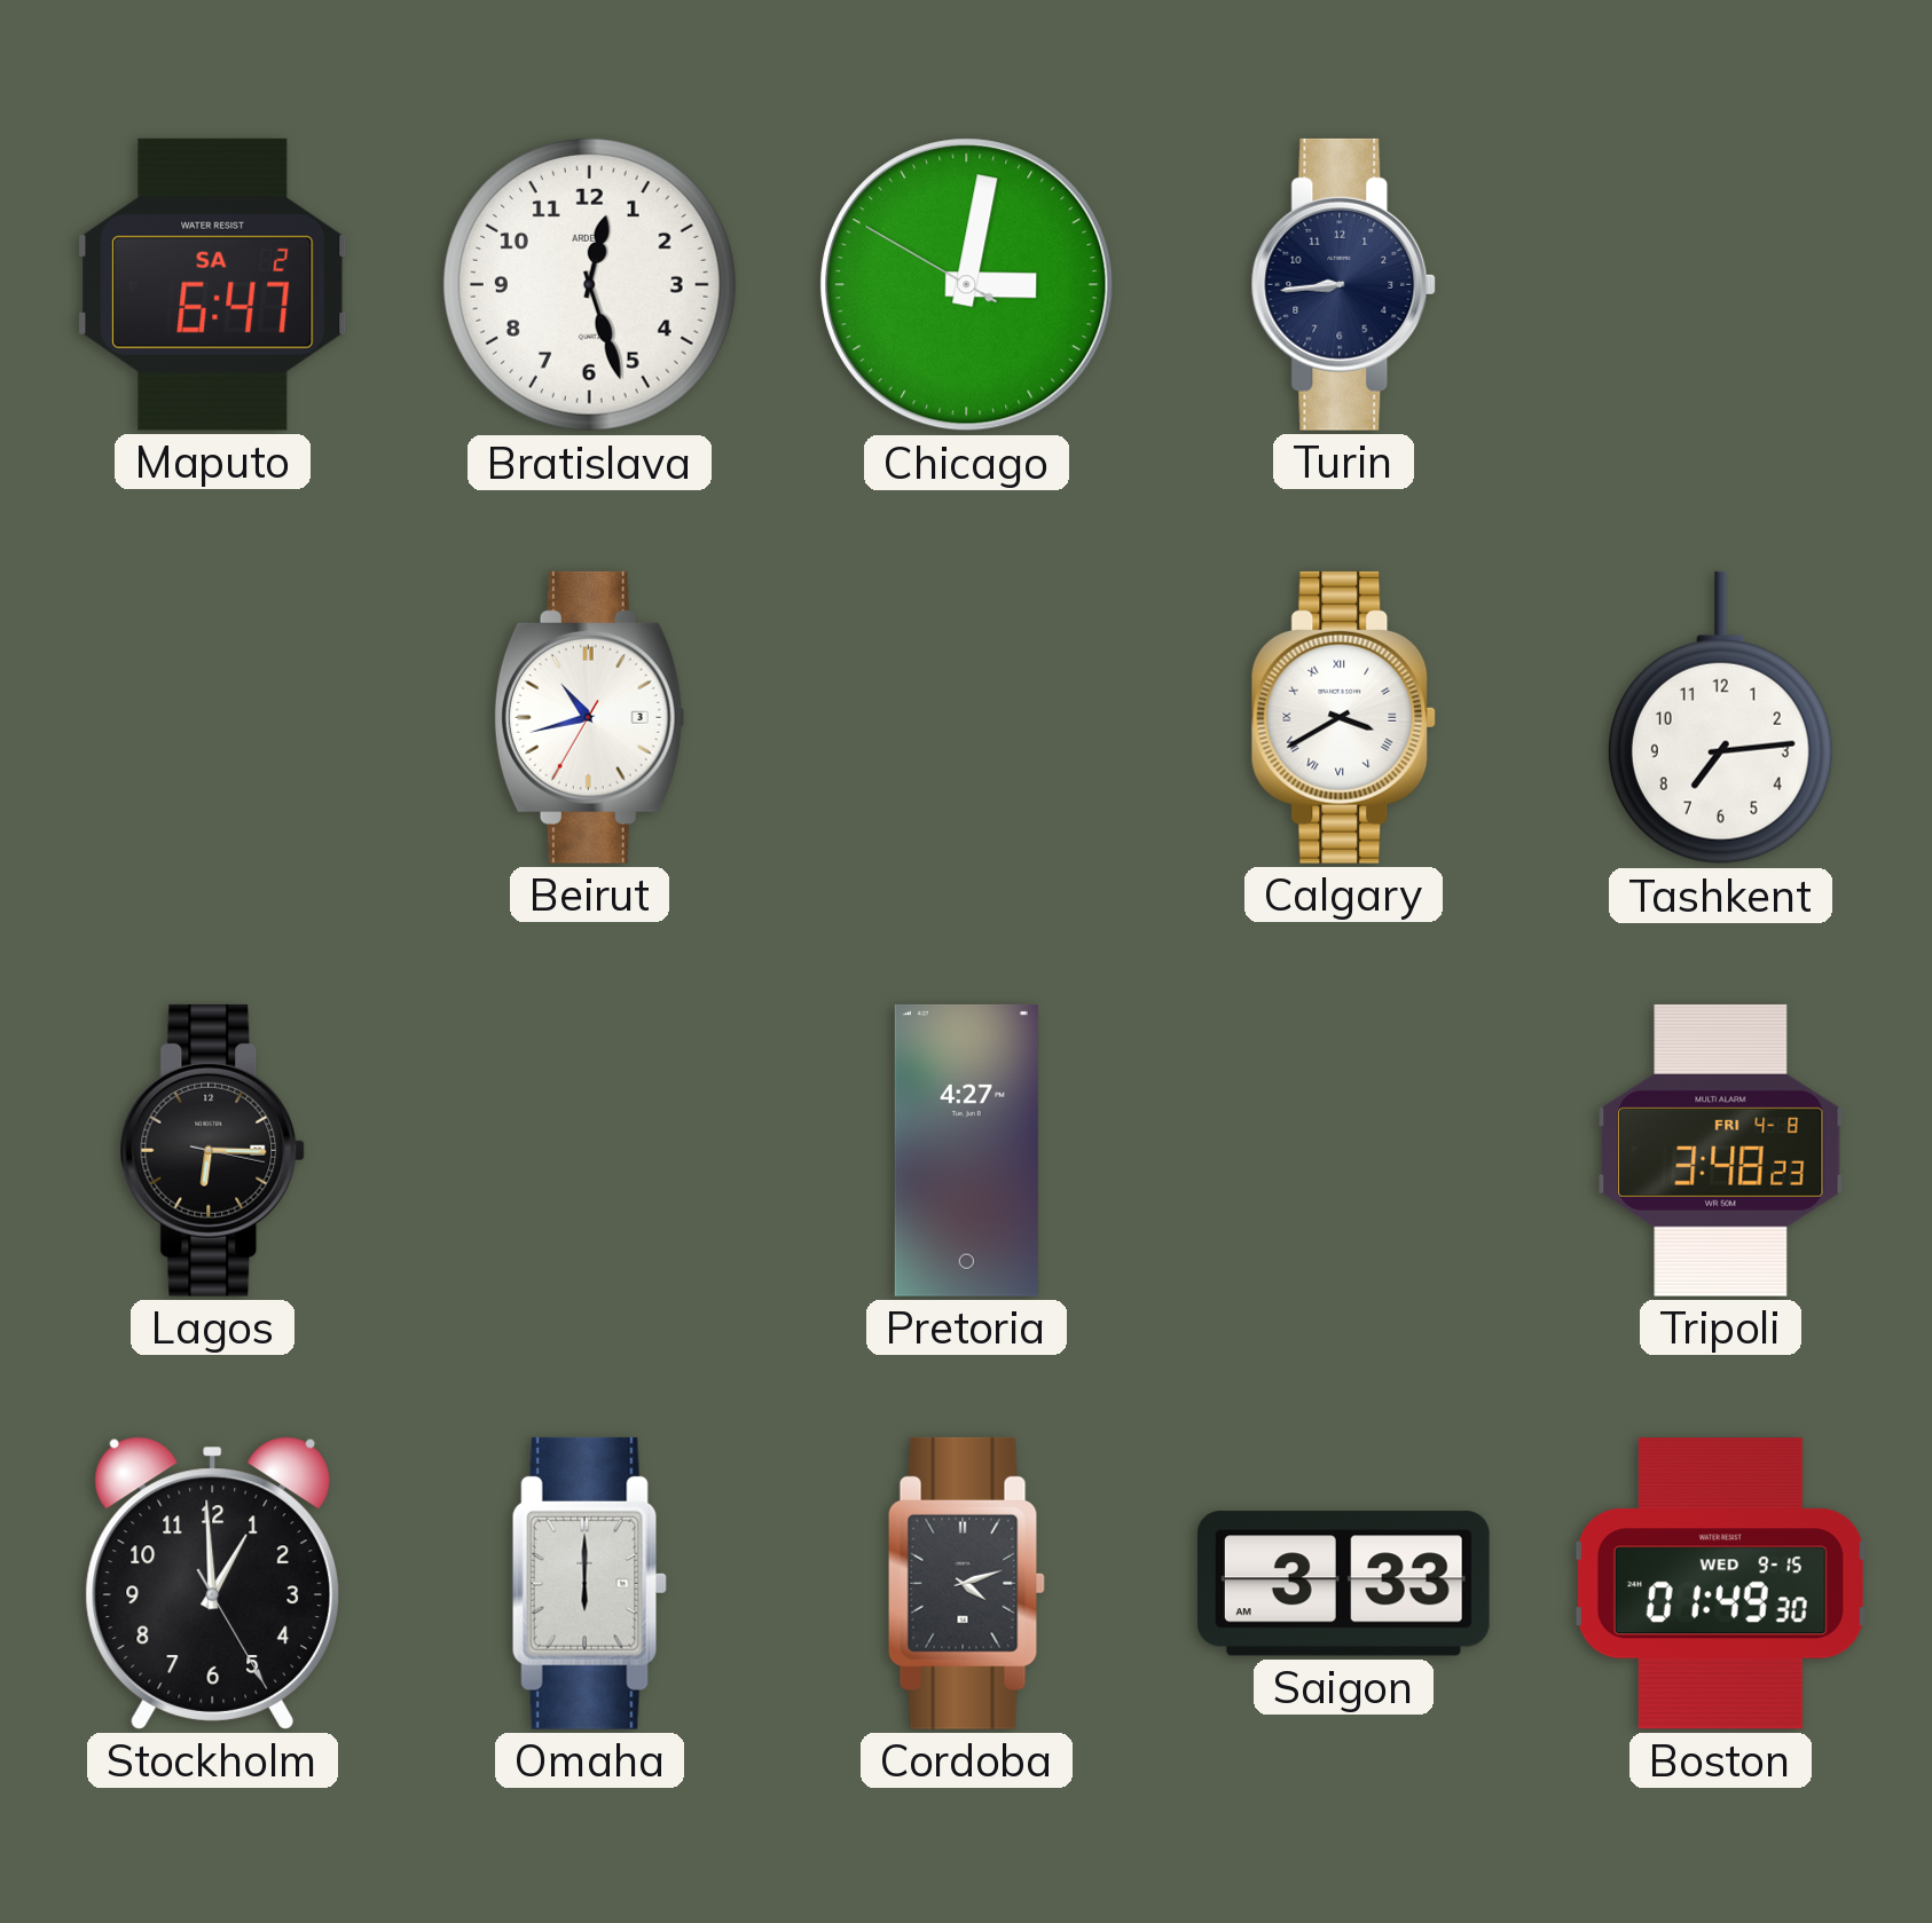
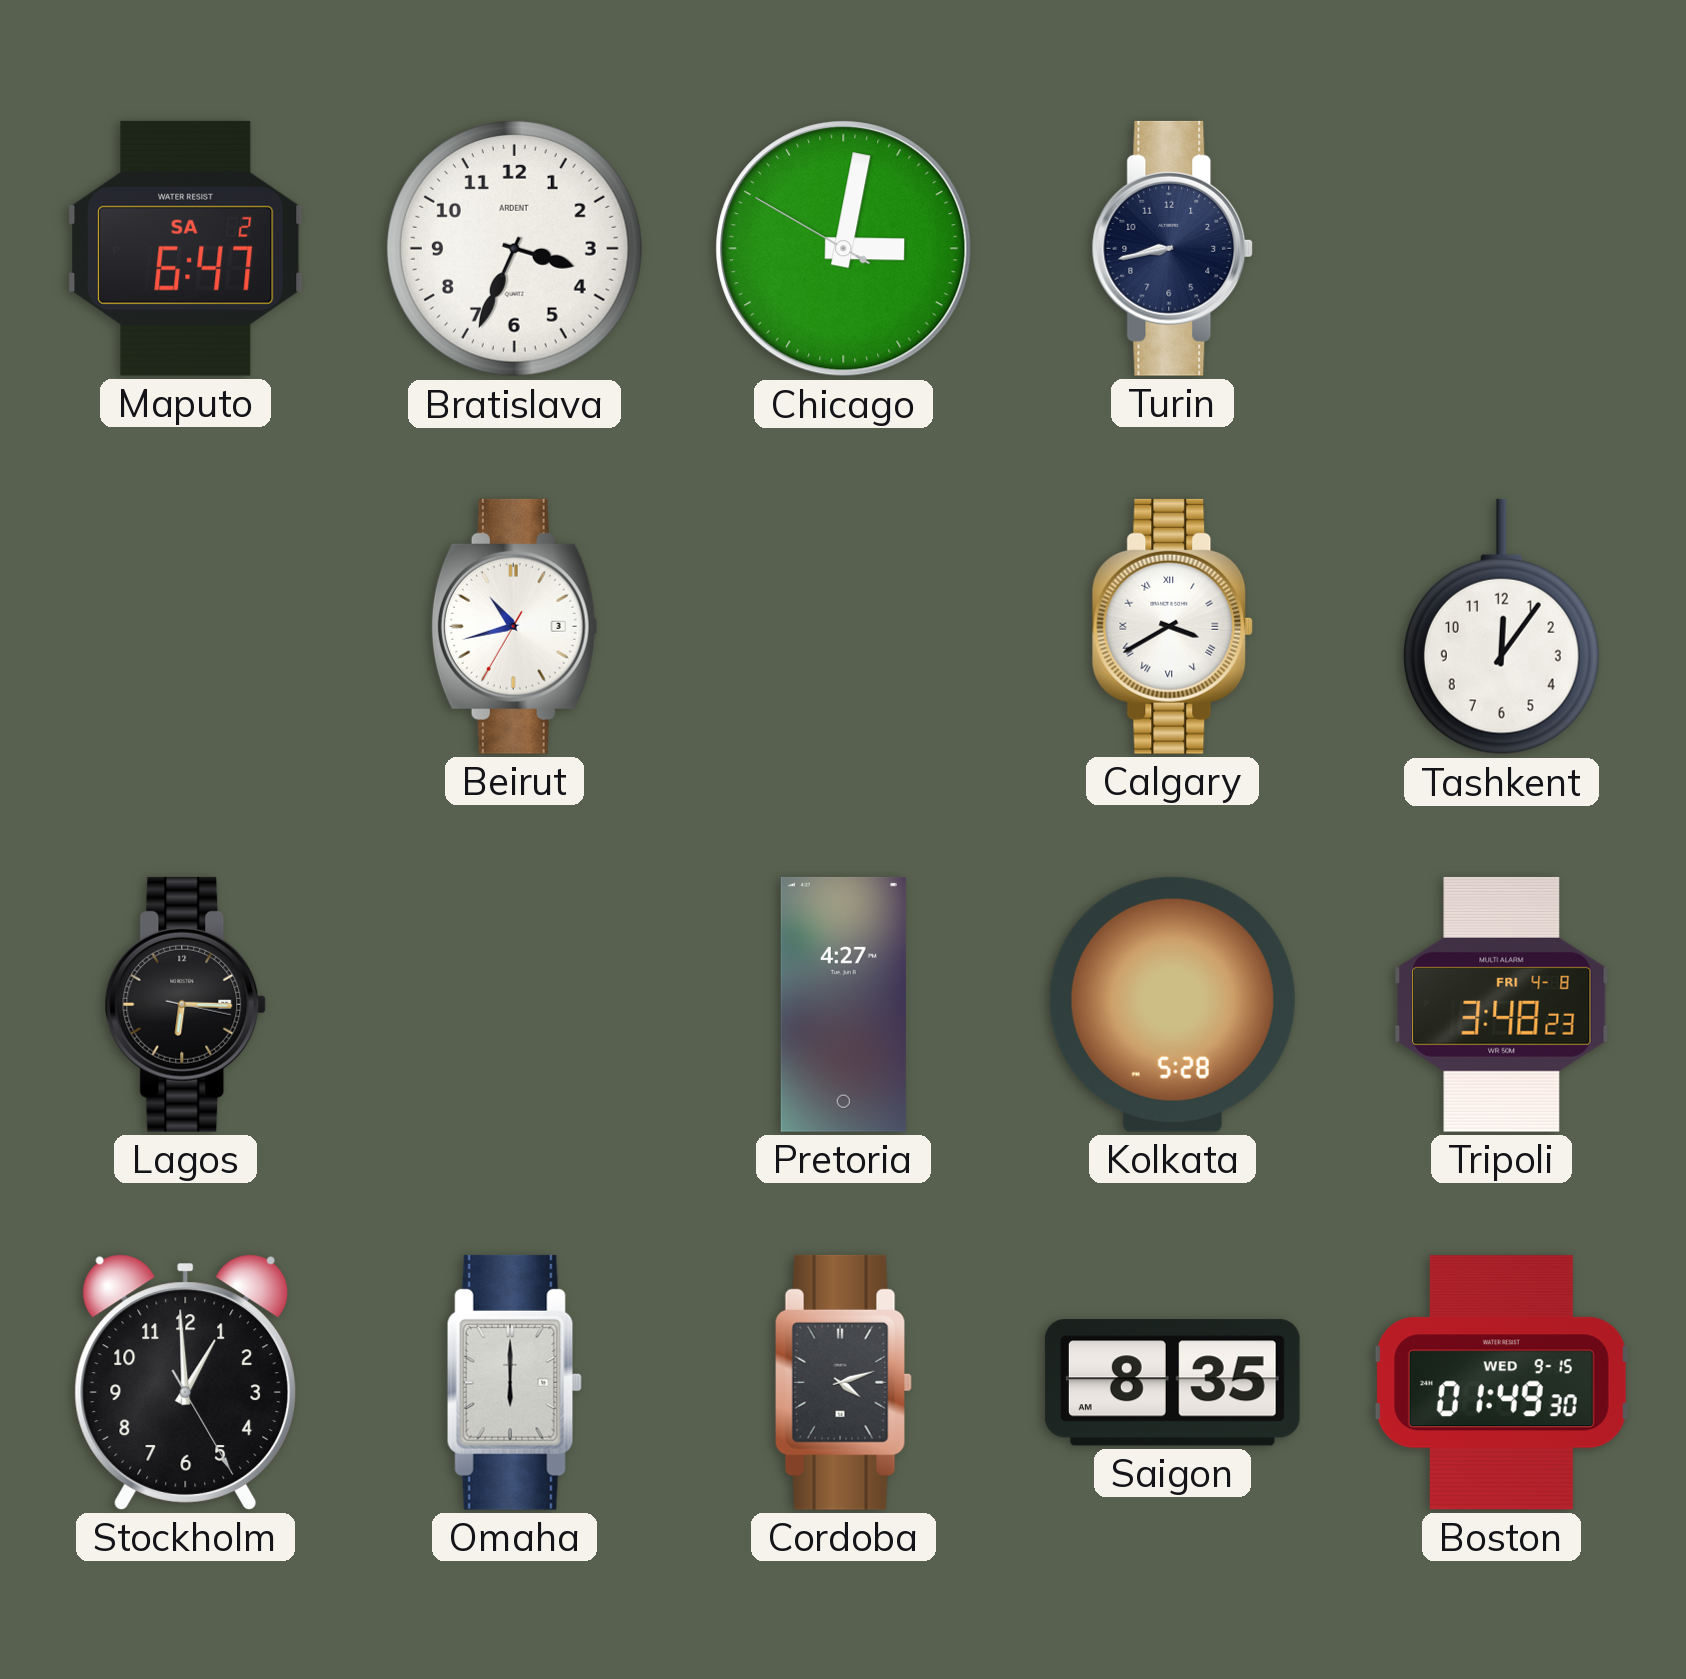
Bratislava: 12:27 -> 3:34 (514, 248)
Turin: 8:44 -> 8:43 (1173, 248)
Tashkent: 7:14 -> 12:06 (1501, 627)
Kolkata: none -> 5:28 (1172, 1004)
Saigon: 3:33 -> 8:35 (1172, 1383)
